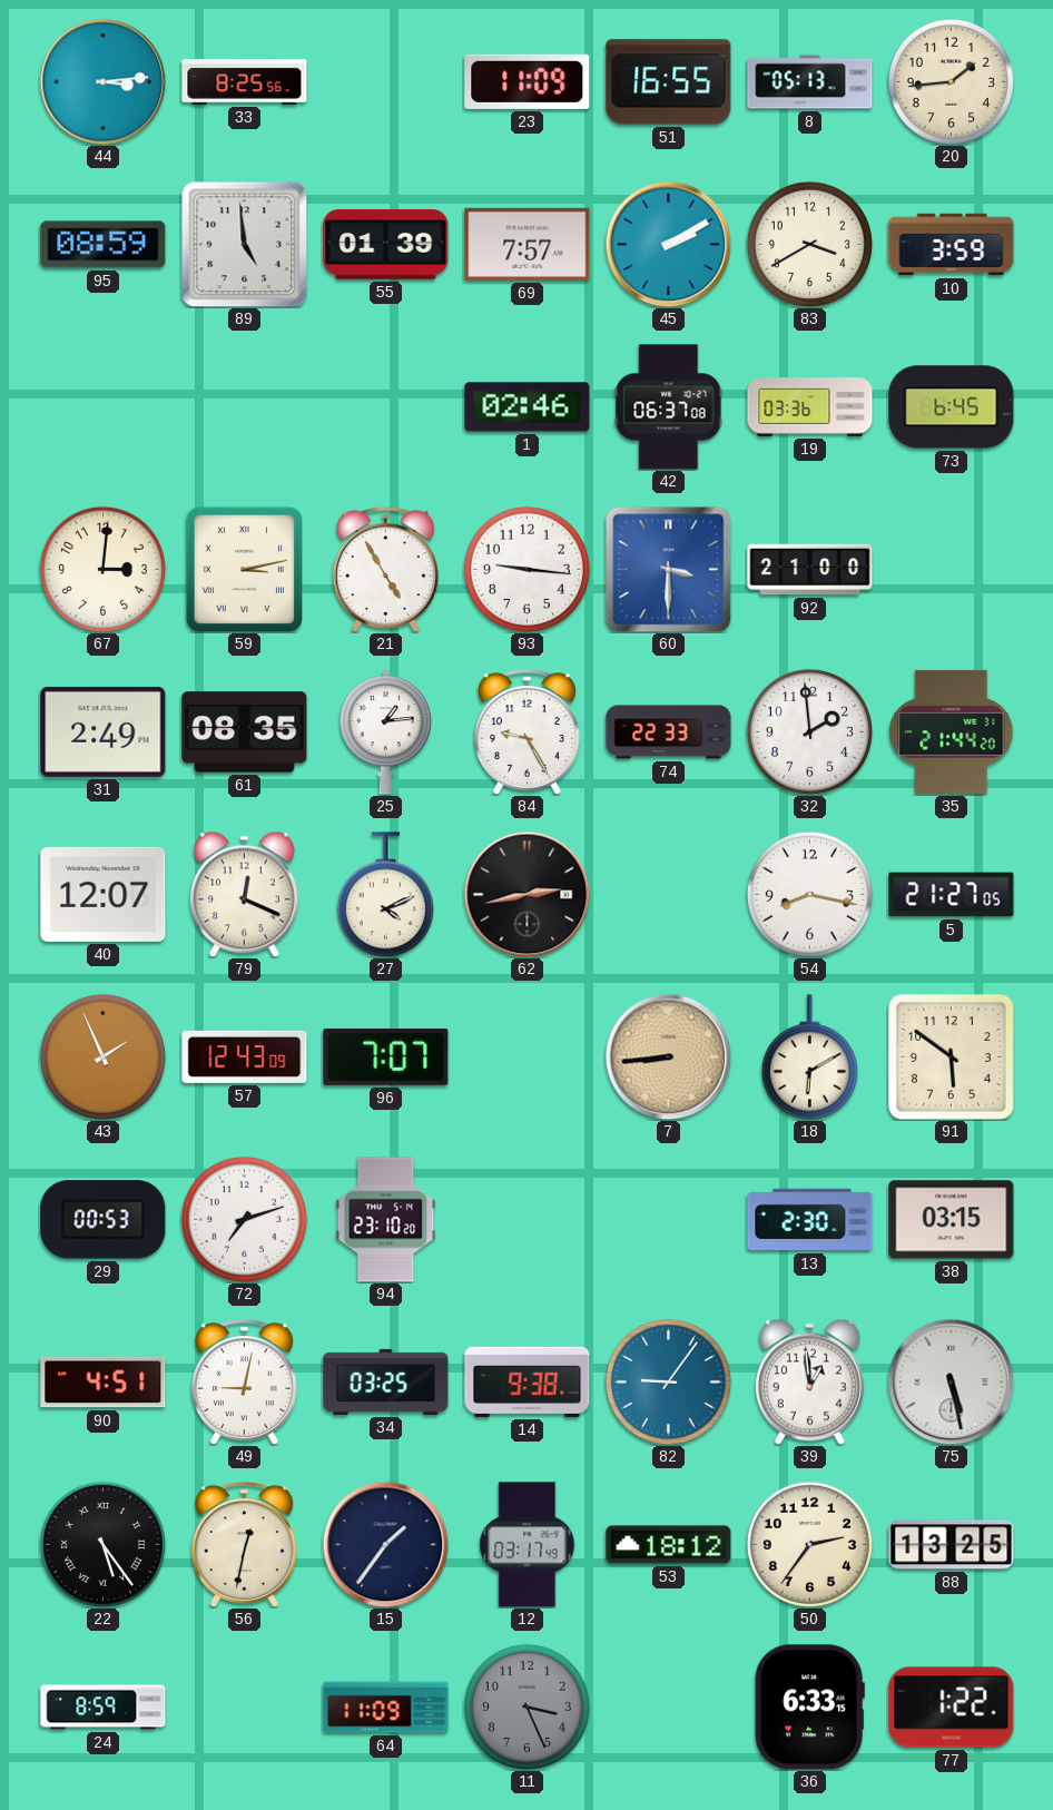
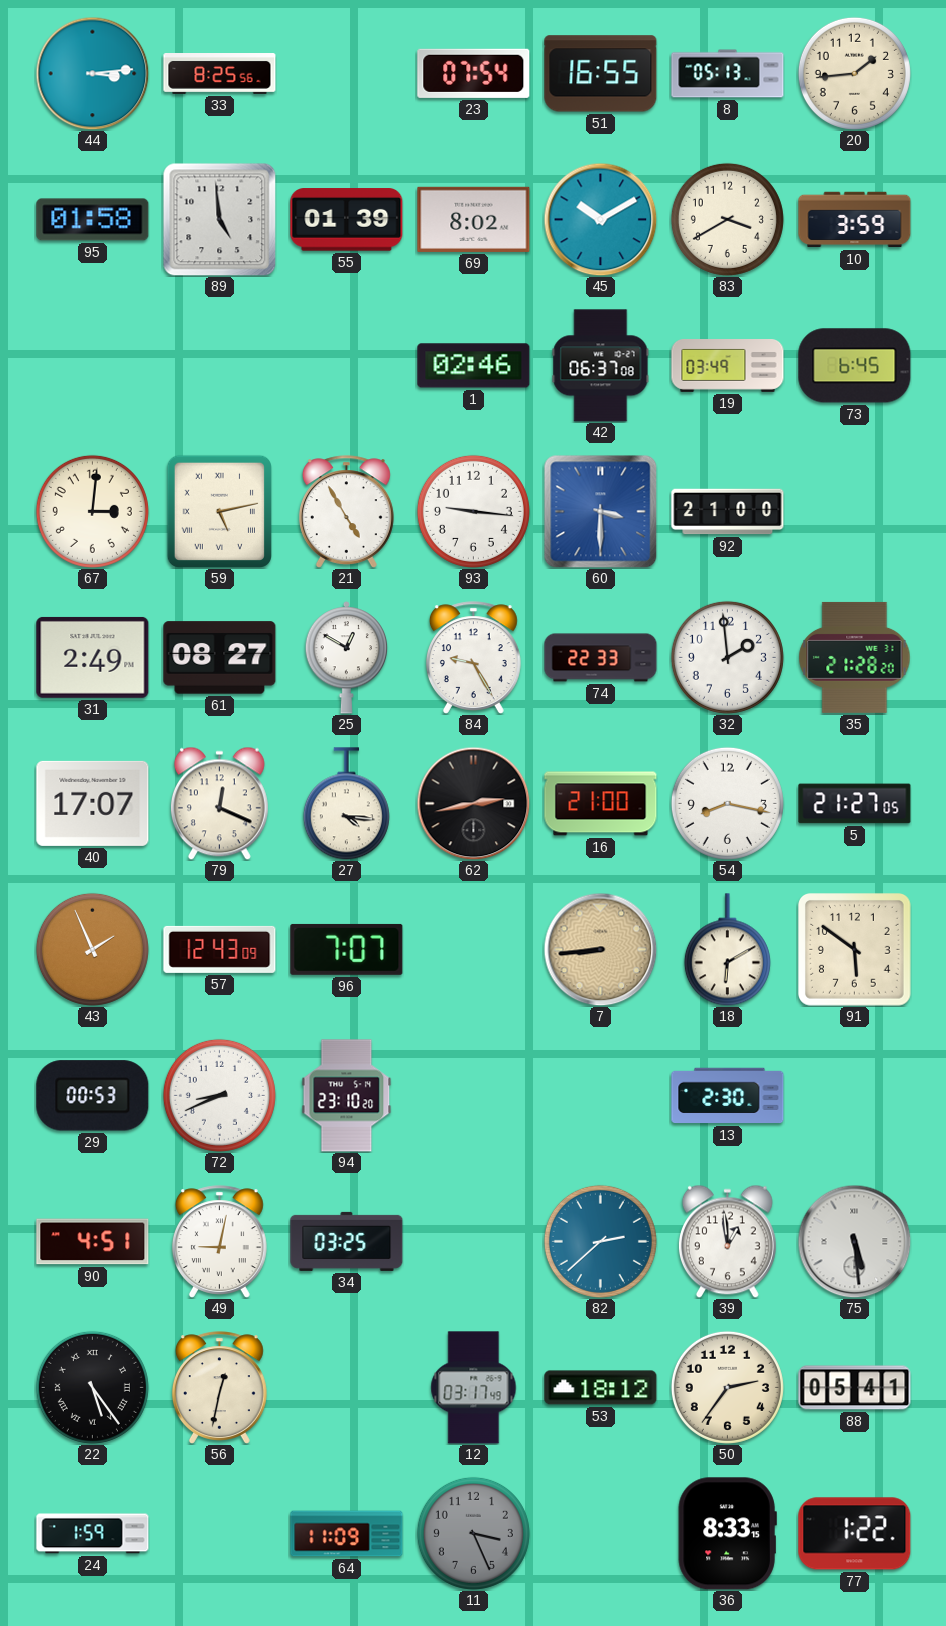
23: 11:09 -> 07:54 (474, 73)
95: 08:59 -> 01:58 (93, 220)
69: 7:57 -> 8:02 (474, 219)
45: 2:10 -> 10:10 (600, 219)
19: 03:36 -> 03:49 (728, 366)
59: 3:13 -> 5:13 (219, 511)
61: 08:35 -> 08:27 (220, 658)
25: 1:14 -> 12:50 (347, 658)
35: 21:44 -> 21:28 (855, 657)
40: 12:07 -> 17:07 (93, 803)
27: 4:11 -> 4:16 (346, 804)
16: none -> 21:00 (601, 804)
72: 7:12 -> 8:41 (219, 1095)
38: 03:15 -> none (952, 1220)
14: 9:38 -> none (528, 1381)
82: 9:06 -> 2:38 (600, 1241)
75: 5:28 -> 5:29 (854, 1241)
15: 1:36 -> none (385, 1544)
88: 13:25 -> 05:41 (855, 1388)
24: 8:59 -> 1:59 (93, 1534)
36: 6:33 -> 8:33 (727, 1534)
